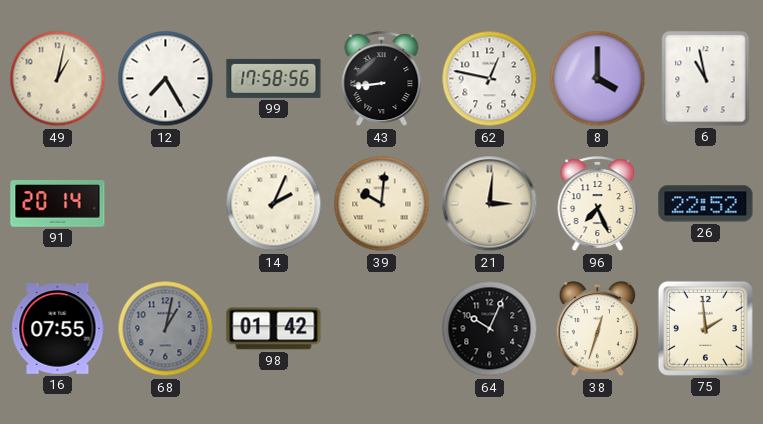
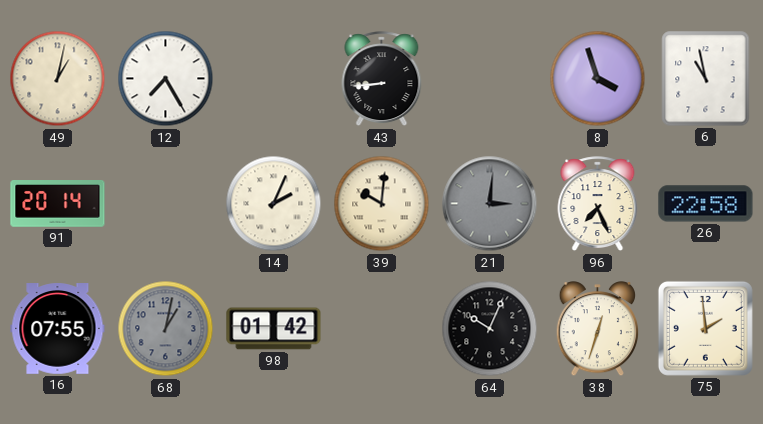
99: 17:58 -> none (274, 78)
62: 12:47 -> none (490, 79)
8: 4:00 -> 3:57 (598, 79)
21 dial: cream -> grey (490, 204)
26: 22:52 -> 22:58 (706, 204)
